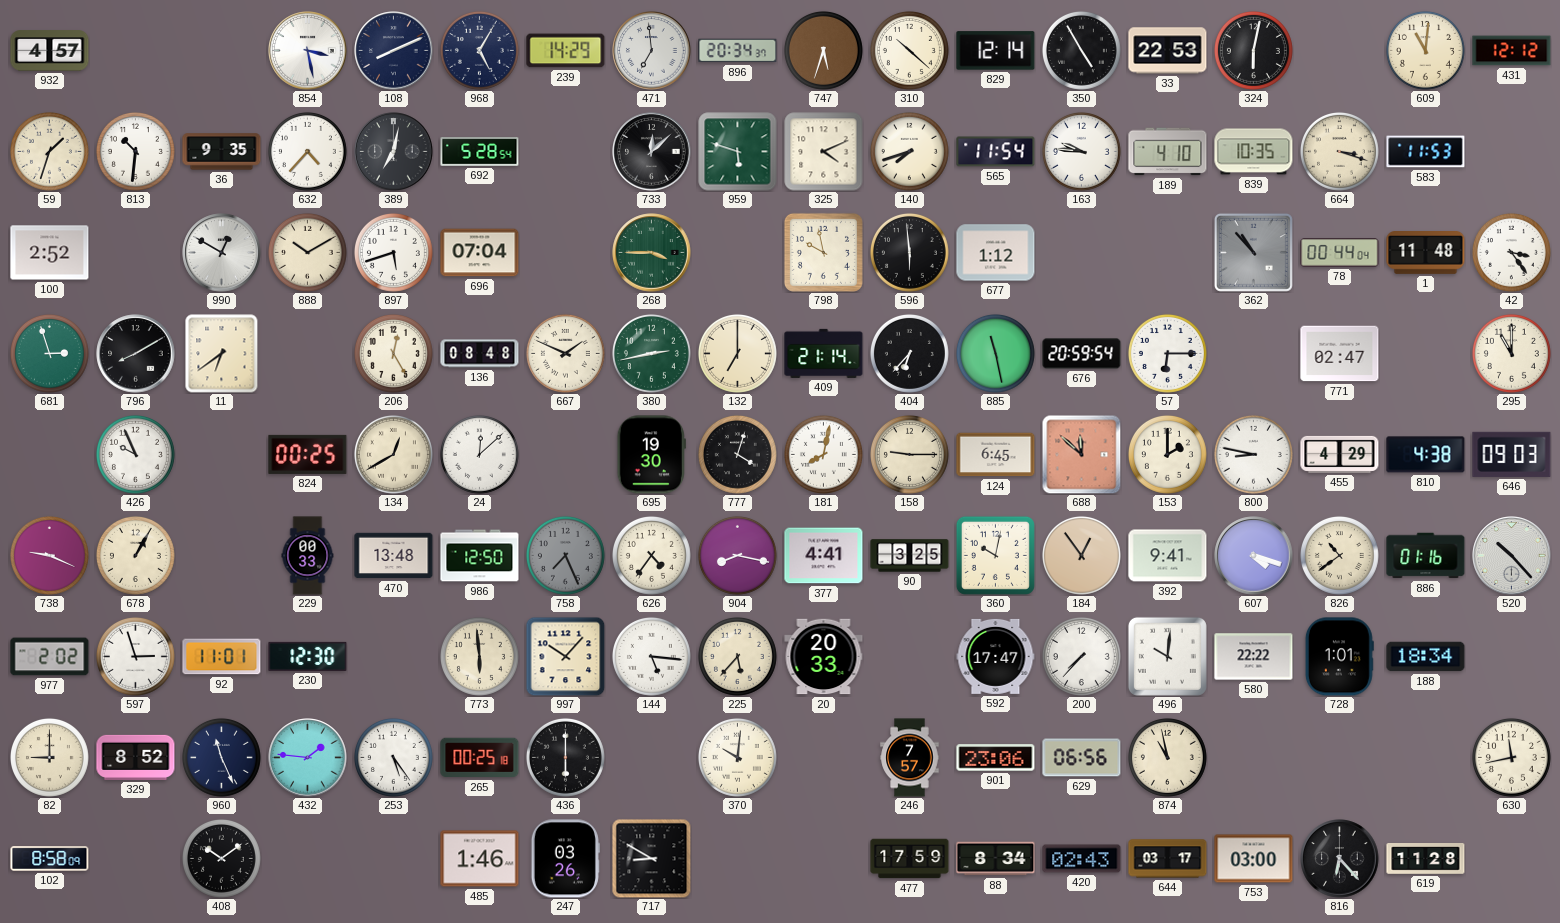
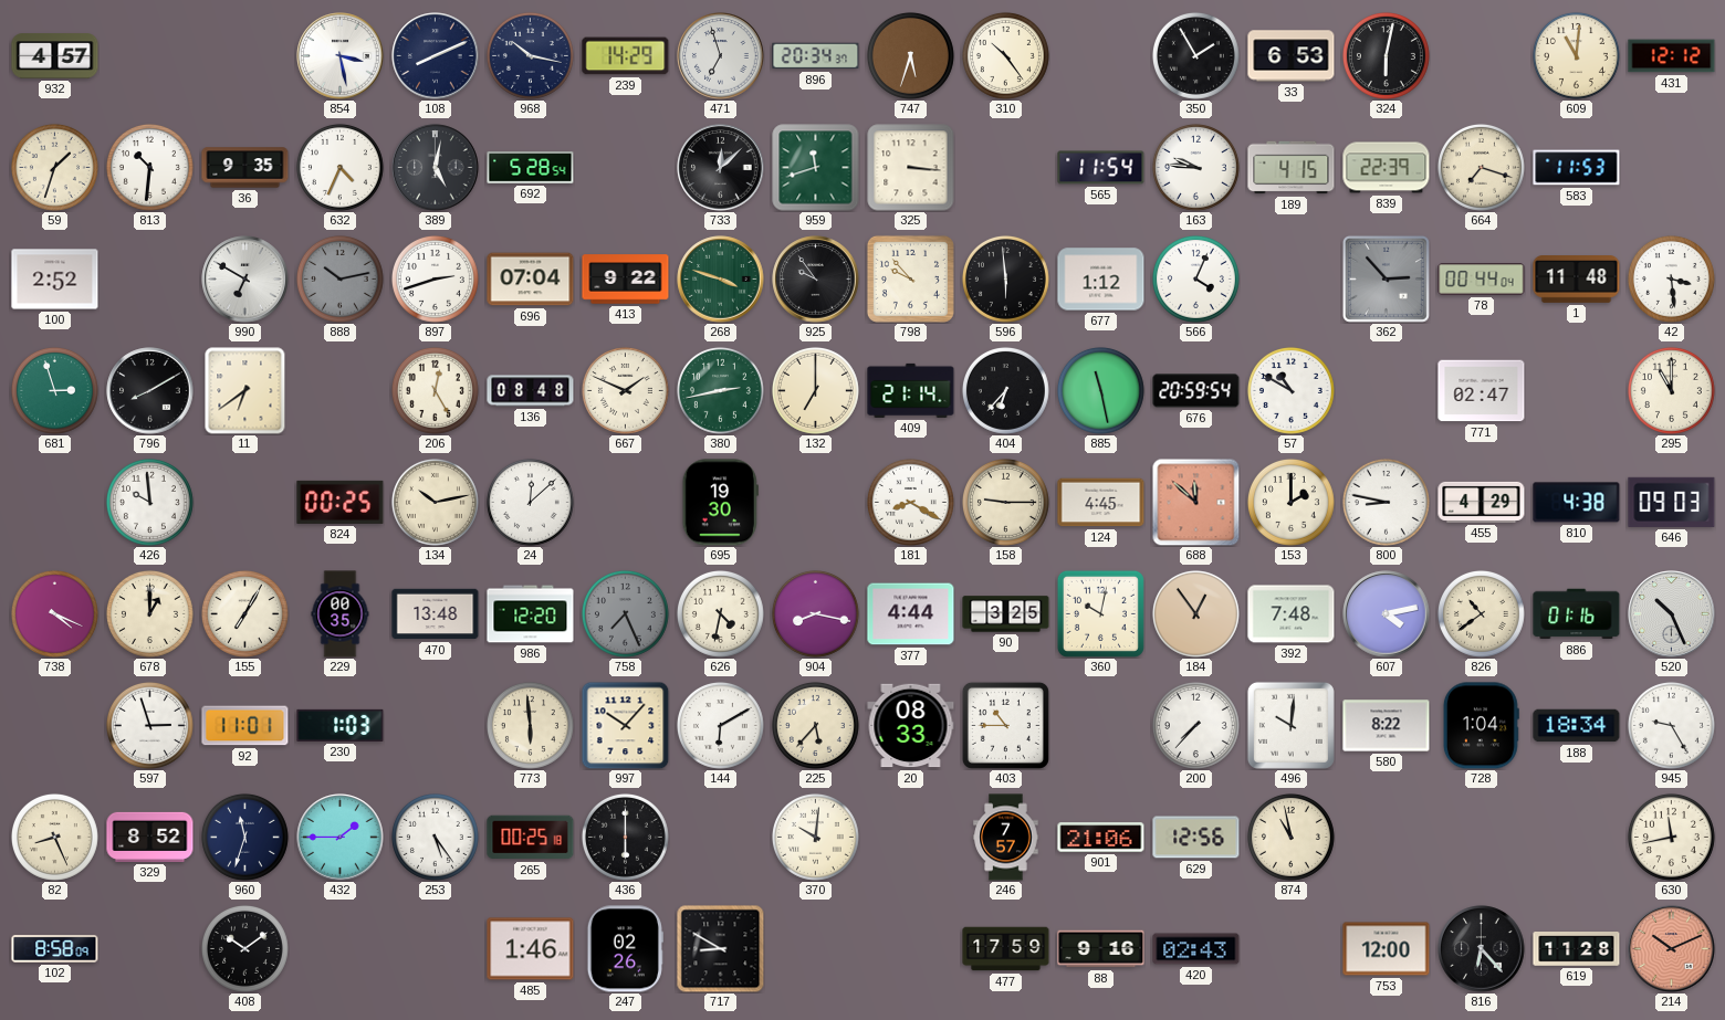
968: 5:05 -> 10:17 (530, 55)
471: 6:59 -> 6:57 (721, 56)
310: 10:22 -> 10:24 (1005, 55)
829: 12:14 -> none (996, 51)
350: 4:55 -> 1:55 (1195, 55)
33: 22:53 -> 6:53 (1292, 56)
632: 4:37 -> 4:34 (339, 167)
389: 7:02 -> 5:02 (436, 168)
959: 5:48 -> 11:42 (816, 168)
325: 4:11 -> 3:16 (911, 168)
140: 7:42 -> none (909, 151)
189: 4:10 -> 4:15 (1292, 168)
839: 10:35 -> 22:39 (1387, 168)
664: 3:18 -> 7:18 (1481, 167)
990: 12:50 -> 6:50 (245, 280)
888: 10:10 -> 10:13 (339, 278)
888 dial: cream -> grey (339, 278)
897: 5:42 -> 2:42 (435, 278)
413: none -> 9:22 (626, 280)
268: 3:45 -> 3:48 (721, 280)
925: none -> 9:54 (816, 280)
798: 9:58 -> 9:53 (910, 278)
566: none -> 4:04 (1195, 278)
362: 10:53 -> 2:53 (1386, 278)
42: 3:24 -> 3:29 (1671, 278)
57: 6:15 -> 10:50 (1290, 390)
426: 9:56 -> 9:59 (149, 502)
134: 12:40 -> 10:13 (435, 502)
777: 4:03 -> none (737, 454)
181: 8:02 -> 8:20 (910, 502)
124: 6:45 -> 4:45 (1101, 503)
738: 9:19 -> 4:19 (54, 613)
678: 1:05 -> 1:00 (149, 613)
155: none -> 7:05 (244, 613)
229: 00:33 -> 00:35 (341, 614)
986: 12:50 -> 12:20 (531, 614)
626: 4:36 -> 4:32 (720, 613)
377: 4:41 -> 4:44 (911, 614)
392: 9:41 -> 7:48 (1292, 614)
607: 4:18 -> 4:13 (1387, 614)
520: 10:23 -> 10:26 (1672, 614)
977: 2:02 -> none (50, 657)
230: 12:30 -> 1:03 (341, 725)
144: 5:16 -> 6:10 (720, 725)
20: 20:33 -> 08:33 (911, 726)
403: none -> 10:45 (1005, 725)
592: 17:47 -> none (996, 656)
580: 22:22 -> 8:22 (1387, 726)
728: 1:01 -> 1:04 (1481, 726)
945: none -> 9:25 (1671, 725)
82: 9:00 -> 8:26 (54, 837)
960: 11:26 -> 11:33 (244, 837)
432: 1:46 -> 1:45 (341, 838)
901: 23:06 -> 21:06 (1101, 838)
629: 06:56 -> 12:56 (1196, 838)
247: 03:26 -> 02:26 (625, 949)
88: 8:34 -> 9:16 (1101, 949)
644: 03:17 -> none (1168, 859)
753: 03:00 -> 12:00 (1387, 949)
214: none -> 10:11 (1672, 949)
